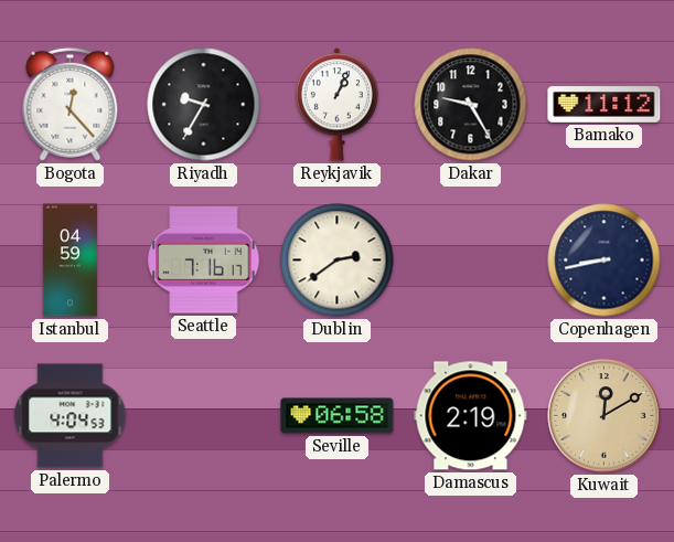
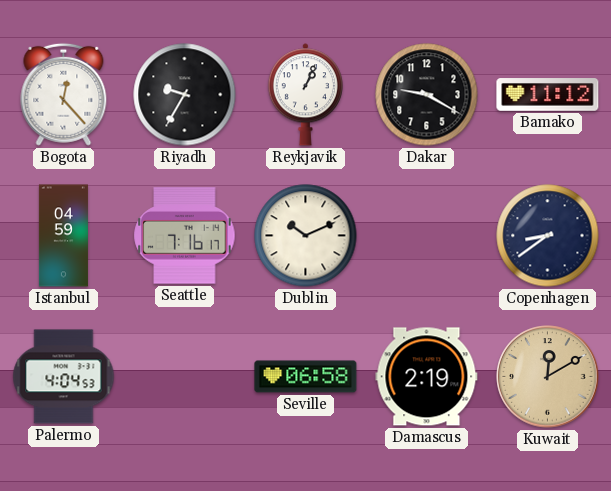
Dakar: 9:25 -> 9:20 (427, 95)
Dublin: 2:39 -> 10:11 (306, 236)
Copenhagen: 8:43 -> 8:39 (548, 236)
